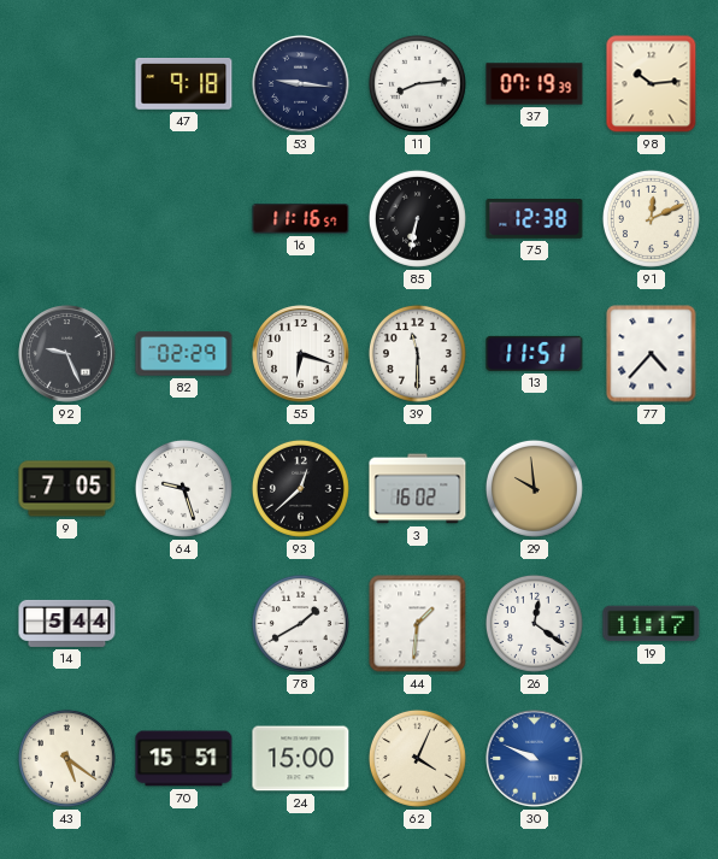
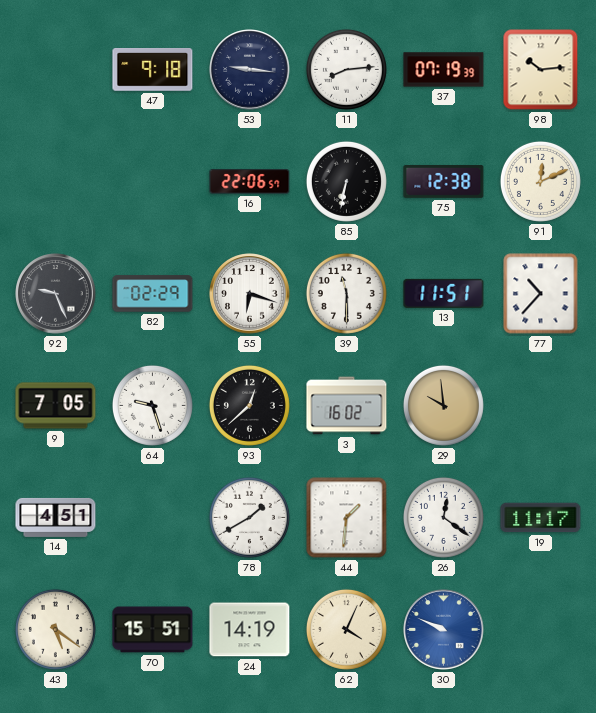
16: 11:16 -> 22:06 (250, 182)
77: 4:37 -> 10:37 (541, 294)
14: 5:44 -> 4:51 (56, 517)
24: 15:00 -> 14:19 (250, 630)
